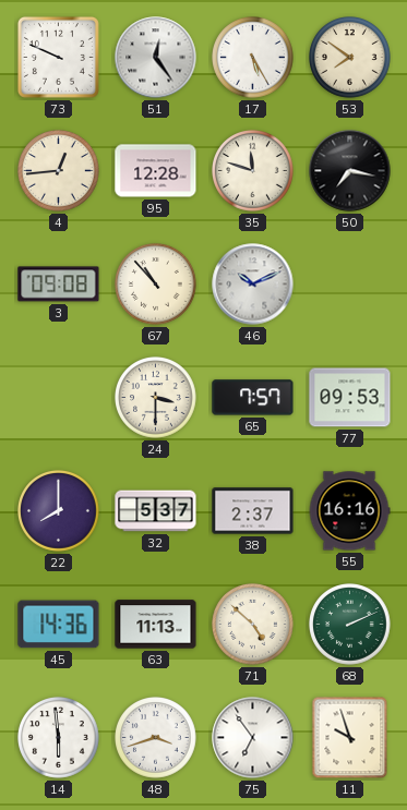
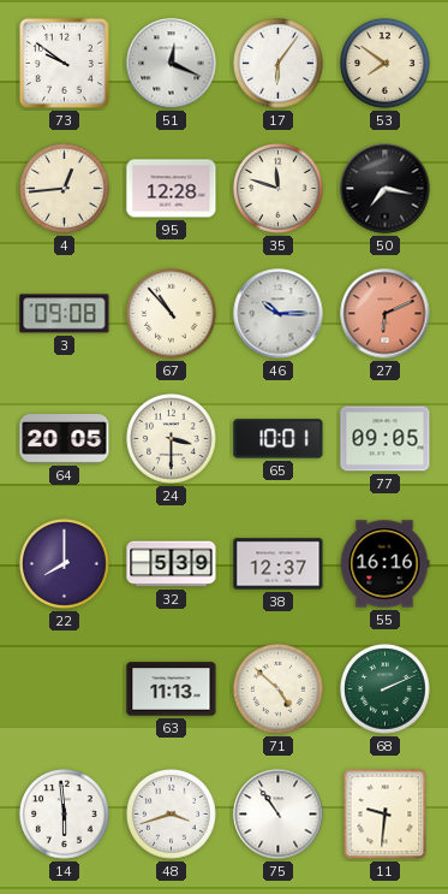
73: 9:49 -> 9:51 (64, 63)
51: 12:24 -> 12:19 (172, 64)
17: 5:25 -> 6:06 (279, 64)
46: 10:11 -> 10:15 (279, 314)
27: none -> 6:11 (386, 314)
64: none -> 20:05 (65, 439)
65: 7:57 -> 10:01 (279, 439)
77: 09:53 -> 09:05 (386, 439)
32: 5:37 -> 5:39 (172, 564)
38: 2:37 -> 12:37 (279, 564)
45: 14:36 -> none (59, 625)
75: 6:54 -> 10:54 (279, 815)
11: 9:57 -> 9:31 (386, 815)
